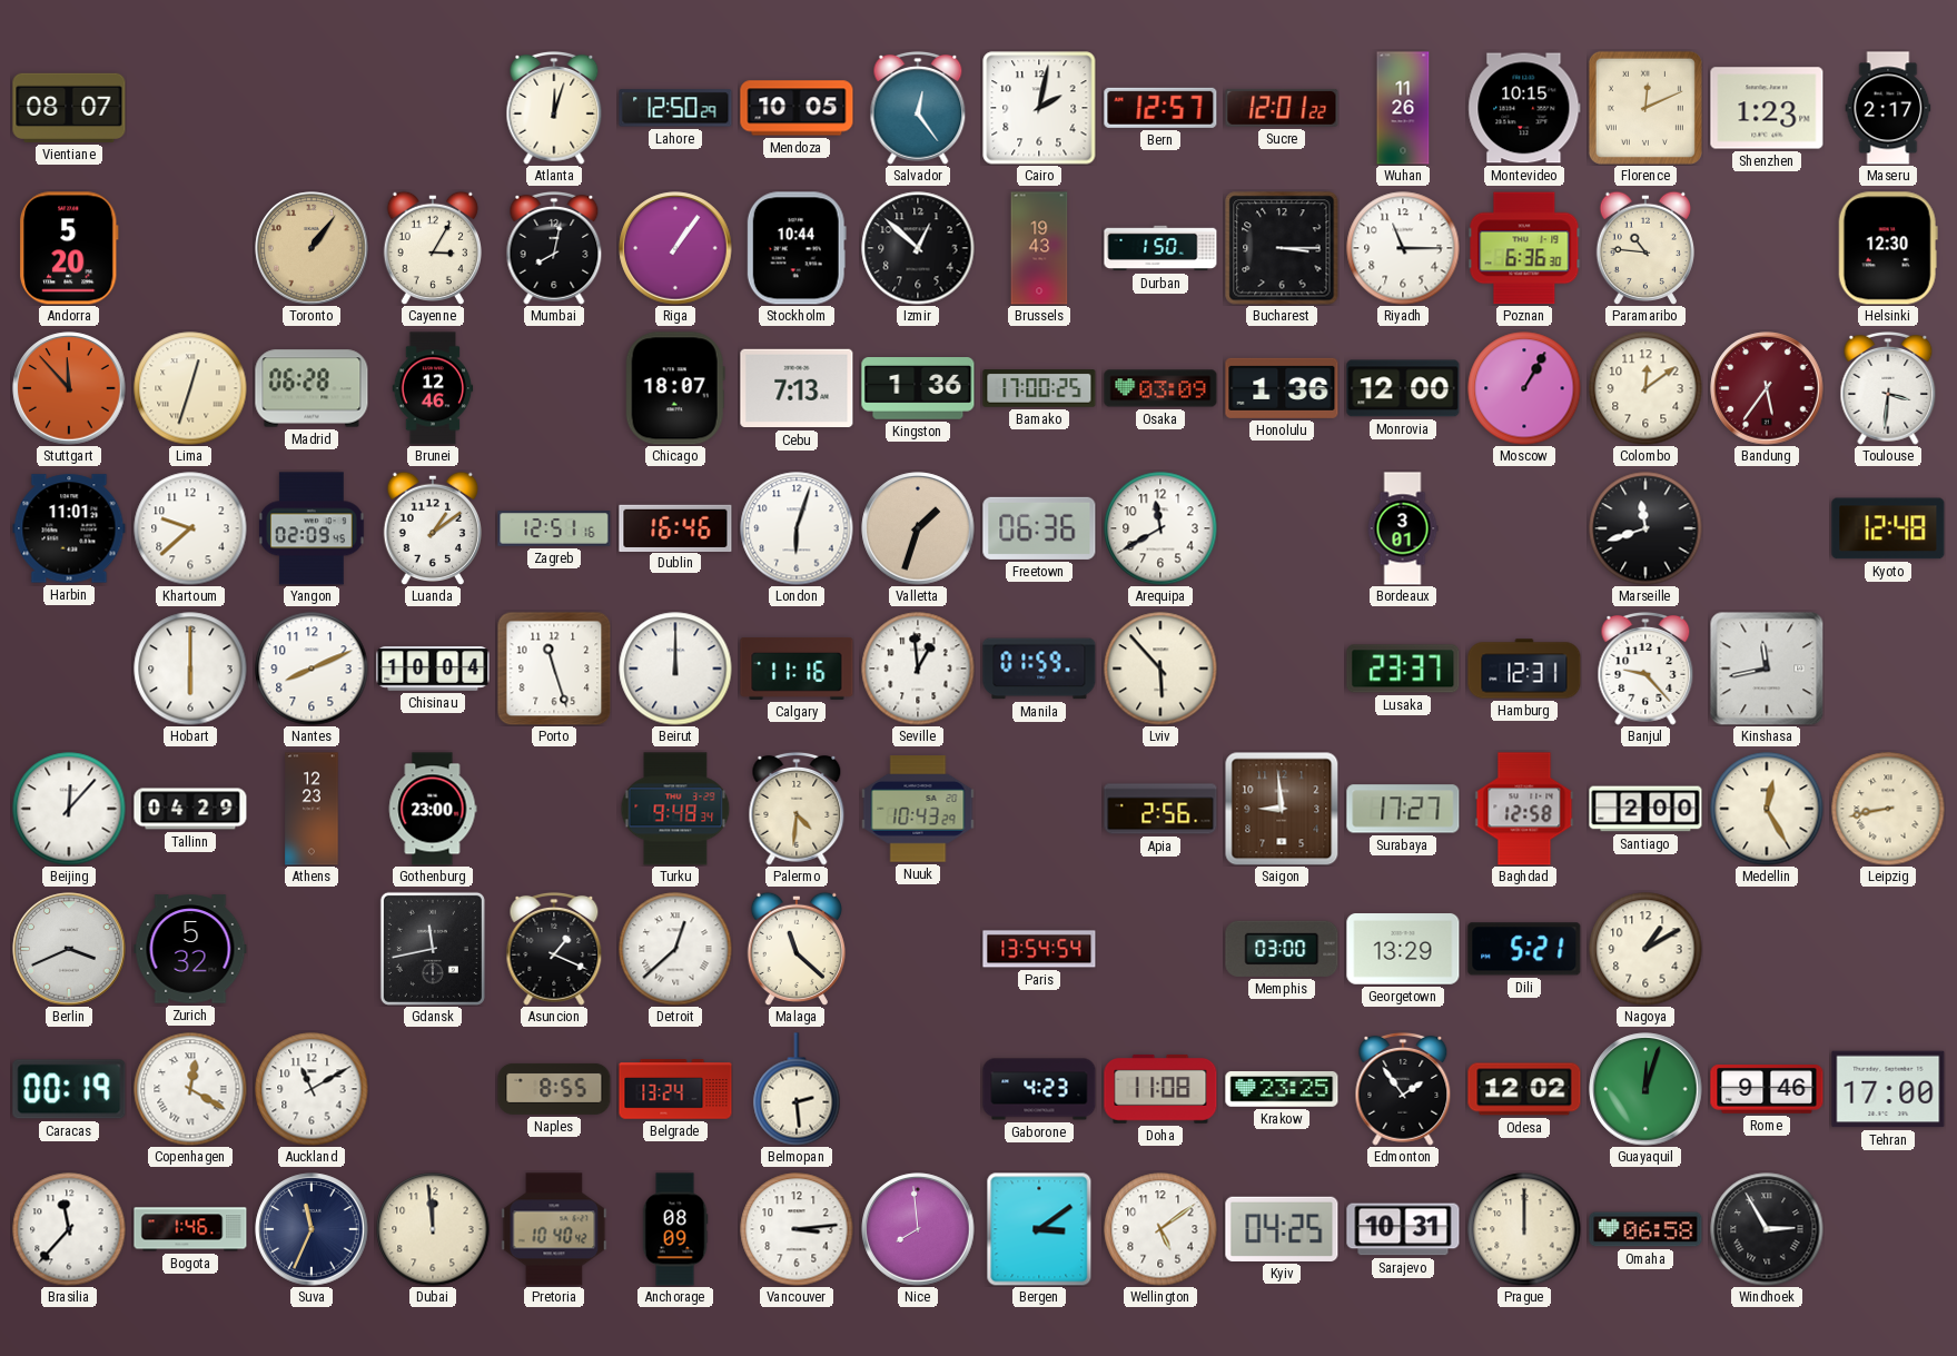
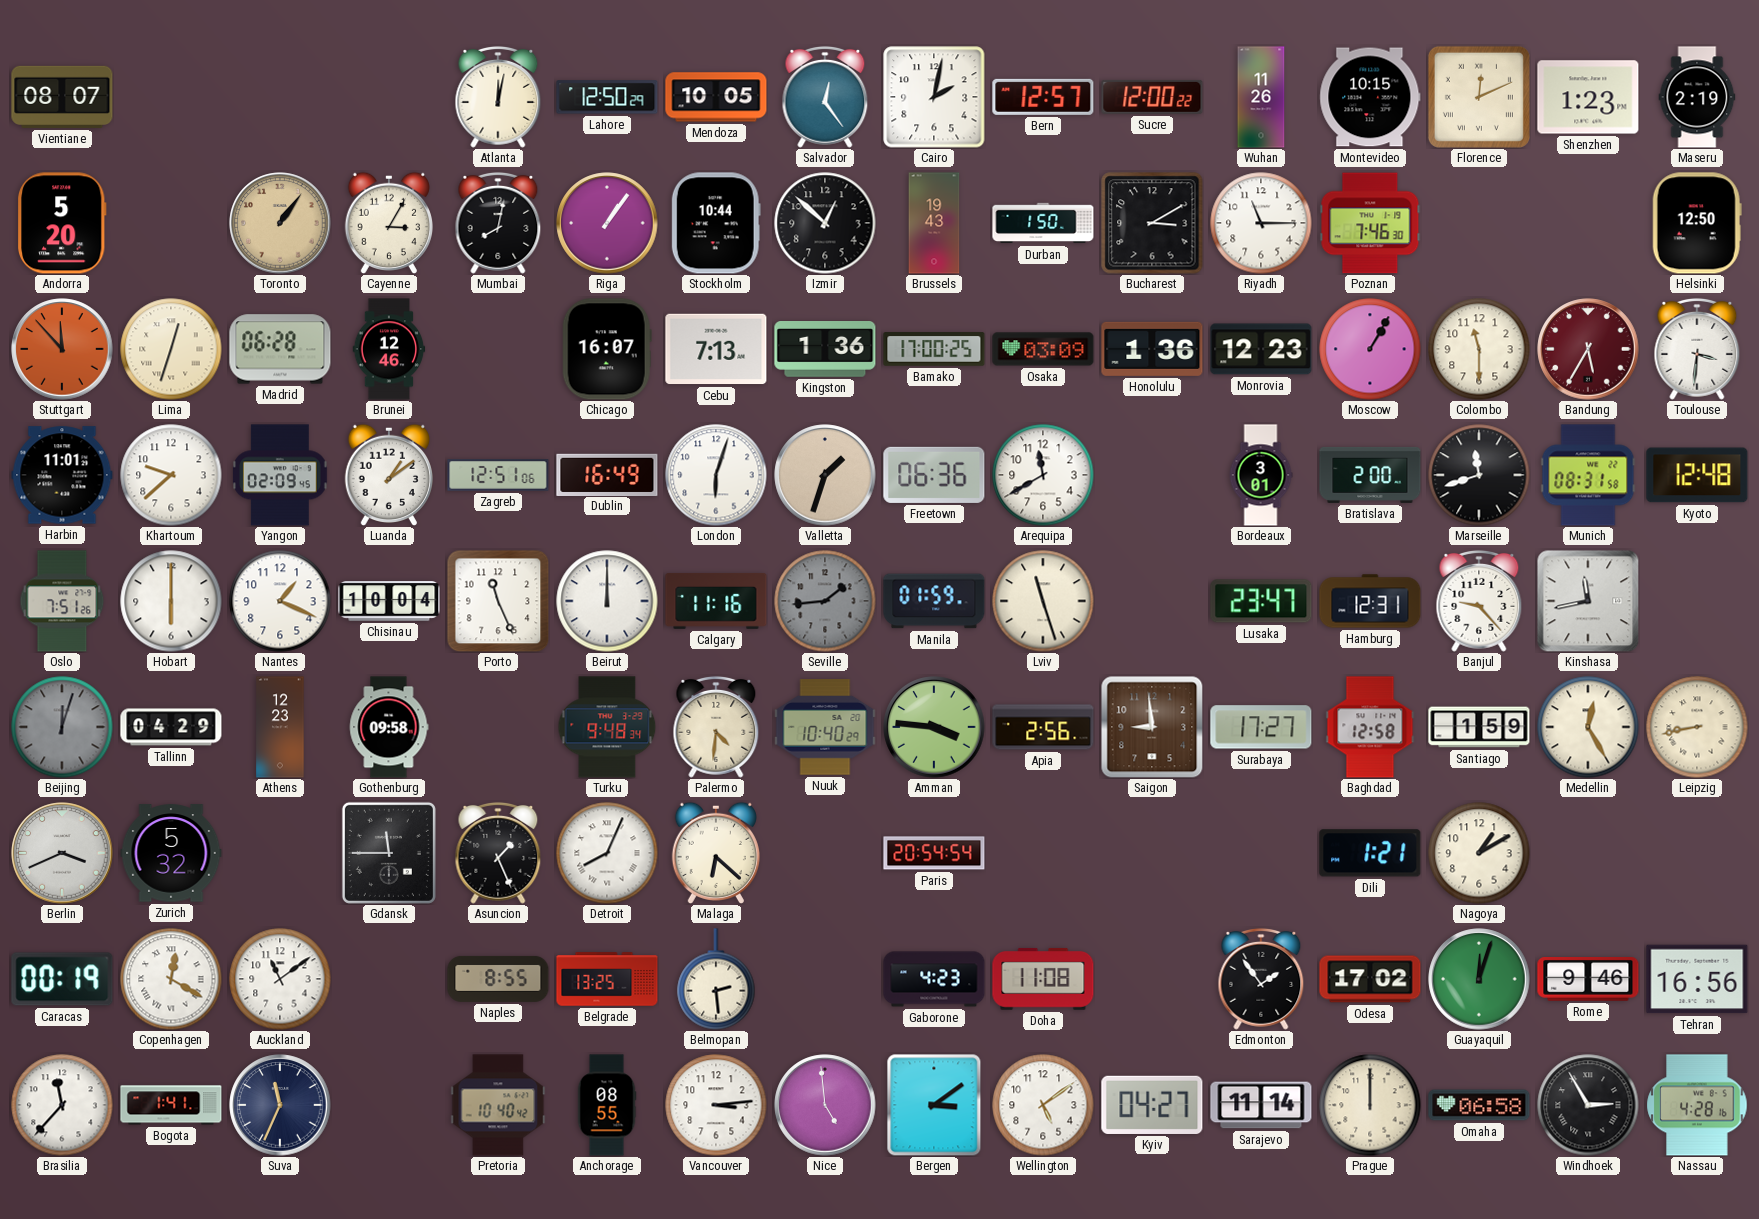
Atlanta: 12:03 -> 12:02 (498, 97)
Sucre: 12:01 -> 12:00 (1152, 97)
Maseru: 2:17 -> 2:19 (1697, 97)
Bucharest: 3:15 -> 3:10 (1152, 223)
Poznan: 6:36 -> 7:46 (1370, 223)
Paramaribo: 10:46 -> none (1644, 247)
Helsinki: 12:30 -> 12:50 (1697, 223)
Chicago: 18:07 -> 16:07 (607, 349)
Monrovia: 12:00 -> 12:23 (1261, 349)
Colombo: 12:09 -> 11:30 (1479, 349)
Bandung: 5:36 -> 5:35 (1588, 349)
Zagreb: 12:51:16 -> 12:51:06 (498, 475)
Dublin: 16:46 -> 16:49 (607, 474)
Bratislava: none -> 2:00 (1370, 475)
Munich: none -> 08:31 (1588, 475)
Oslo: none -> 7:51 (62, 601)
Nantes: 8:11 -> 1:19 (280, 601)
Porto: 11:27 -> 11:26 (498, 601)
Seville: 12:59 -> 1:44 (825, 601)
Seville dial: white -> grey (825, 601)
Lviv: 5:53 -> 11:27 (1043, 601)
Lusaka: 23:37 -> 23:47 (1261, 601)
Beijing: 12:07 -> 12:03 (62, 727)
Beijing dial: white -> grey (62, 727)
Gothenburg: 23:00 -> 09:58 (389, 727)
Nuuk: 10:43 -> 10:40 (825, 727)
Amman: none -> 3:46 (934, 727)
Santiago: 2:00 -> 1:59 (1479, 727)
Gdansk: 11:43 -> 11:45 (389, 853)
Asuncion: 1:19 -> 1:26 (498, 853)
Detroit: 12:38 -> 8:04 (607, 853)
Malaga: 11:22 -> 6:22 (715, 852)
Paris: 13:54 -> 20:54 (934, 853)
Memphis: 03:00 -> none (1282, 949)
Georgetown: 13:29 -> none (1403, 950)
Dili: 5:21 -> 1:21 (1370, 853)
Auckland: 11:10 -> 11:09 (280, 979)
Belgrade: 13:24 -> 13:25 (607, 979)
Krakow: 23:25 -> none (1282, 1090)
Odesa: 12:02 -> 17:02 (1370, 979)
Tehran: 17:00 -> 16:56 (1697, 979)
Bogota: 1:46 -> 1:41 (171, 1105)
Dubai: 11:59 -> none (433, 1229)
Anchorage: 08:09 -> 08:55 (607, 1105)
Nice: 7:59 -> 4:59 (825, 1105)
Kyiv: 04:25 -> 04:27 (1152, 1105)
Sarajevo: 10:31 -> 11:14 (1261, 1105)
Nassau: none -> 4:28 (1697, 1105)
